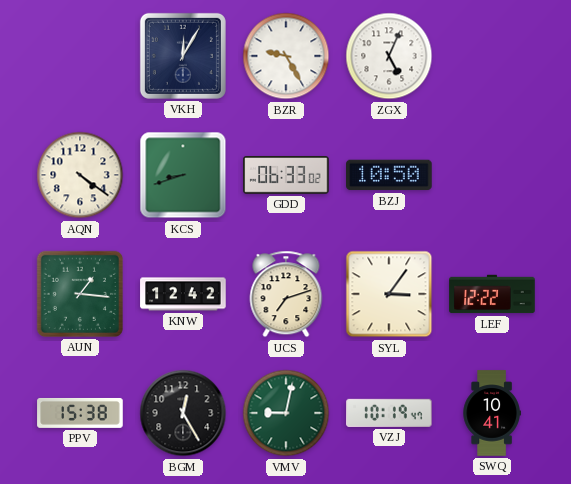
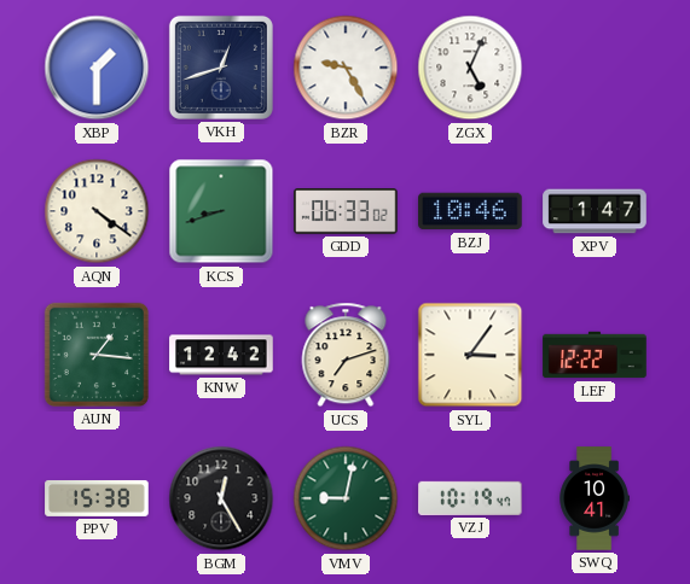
XBP: none -> 1:30 (97, 68)
VKH: 12:05 -> 12:42 (221, 68)
BZJ: 10:50 -> 10:46 (470, 211)
XPV: none -> 1:47 (595, 211)
